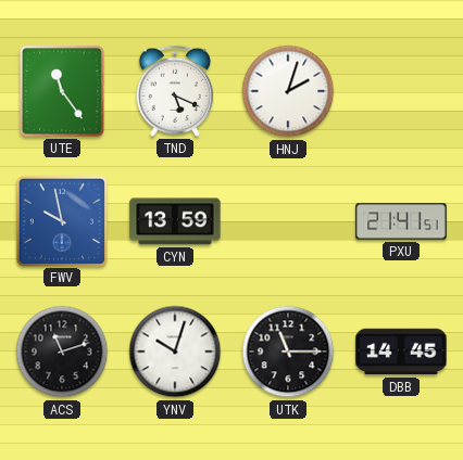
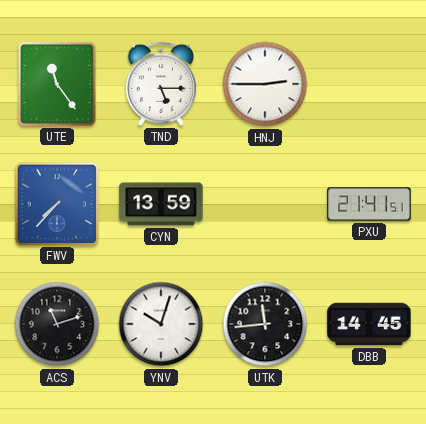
TND: 5:19 -> 5:15 (161, 84)
HNJ: 2:03 -> 2:45 (265, 84)
FWV: 9:58 -> 7:37 (56, 203)
UTK: 11:15 -> 11:44 (265, 324)
